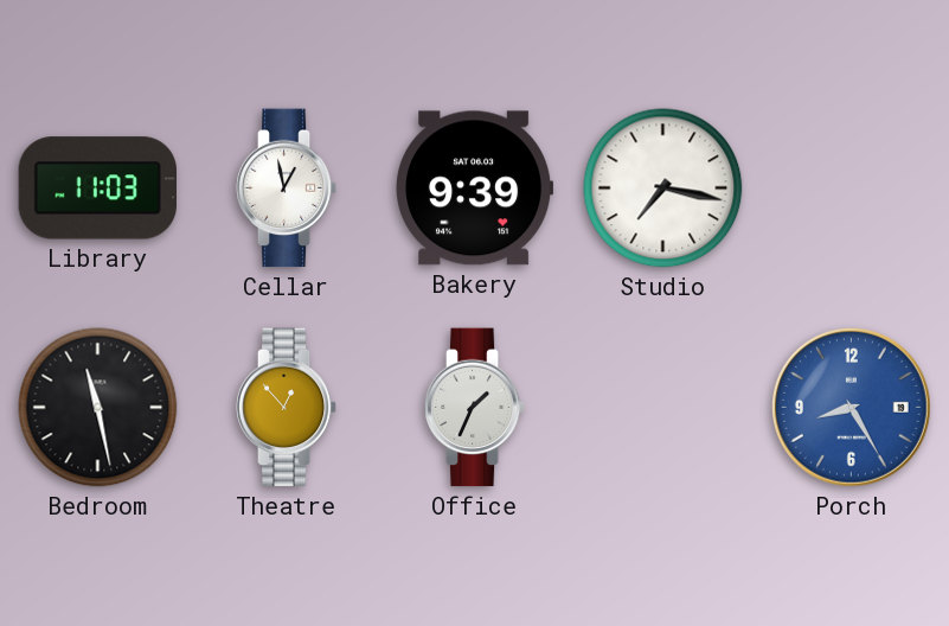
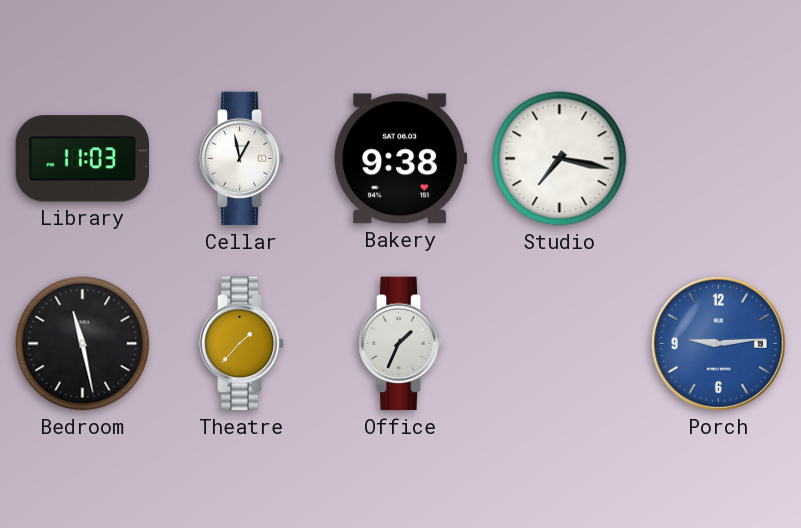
Bakery: 9:39 -> 9:38 (401, 159)
Theatre: 12:53 -> 1:37 (242, 344)
Porch: 8:25 -> 9:14 (719, 344)
